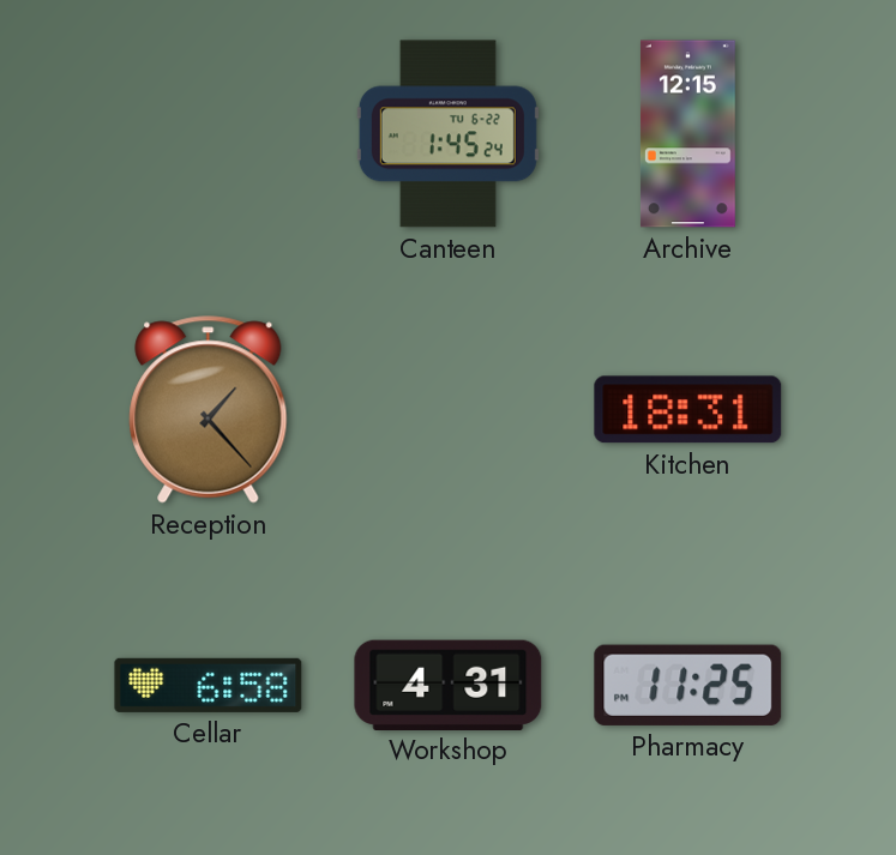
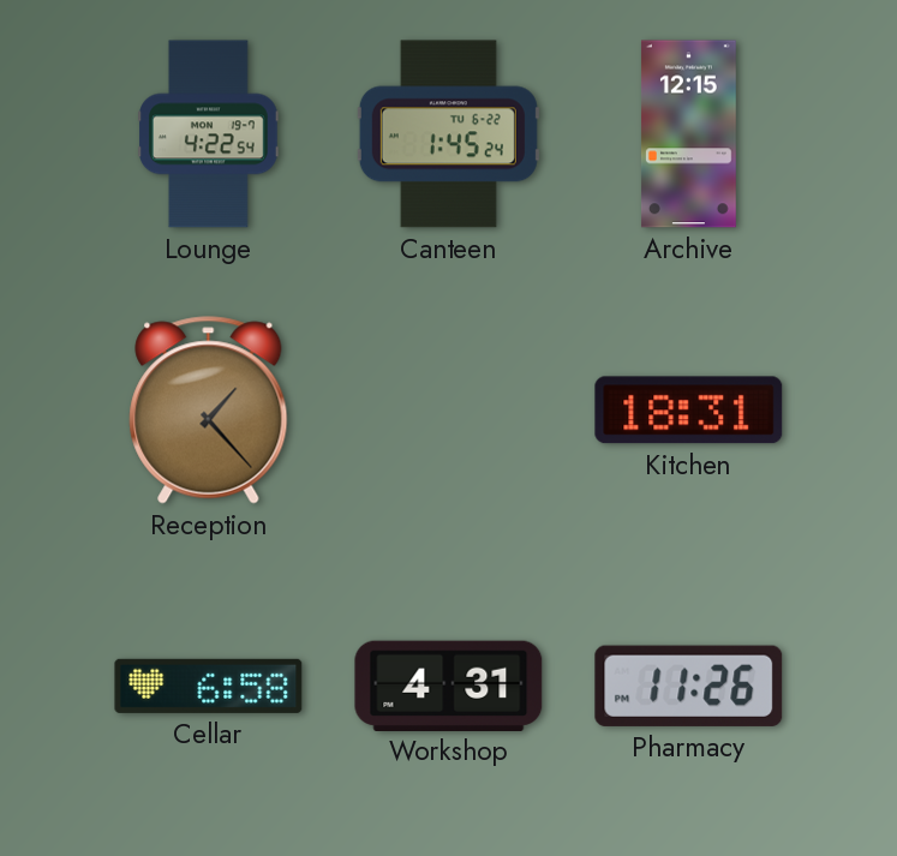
Lounge: none -> 4:22 (209, 134)
Pharmacy: 11:25 -> 11:26 (689, 686)
